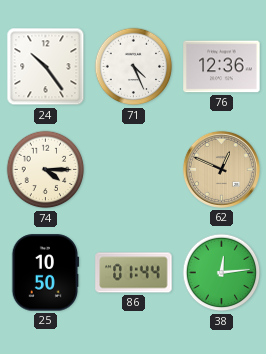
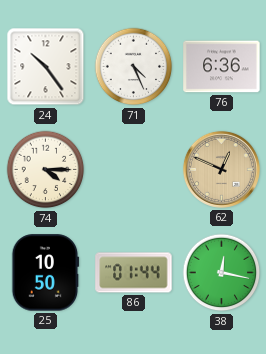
76: 12:36 -> 6:36 (222, 67)
38: 12:14 -> 12:17 (222, 273)
